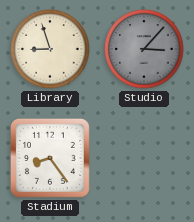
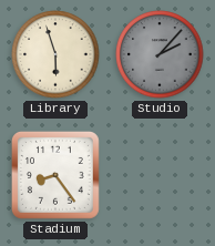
Library: 8:57 -> 5:57 (55, 54)
Studio: 3:07 -> 2:07 (160, 54)
